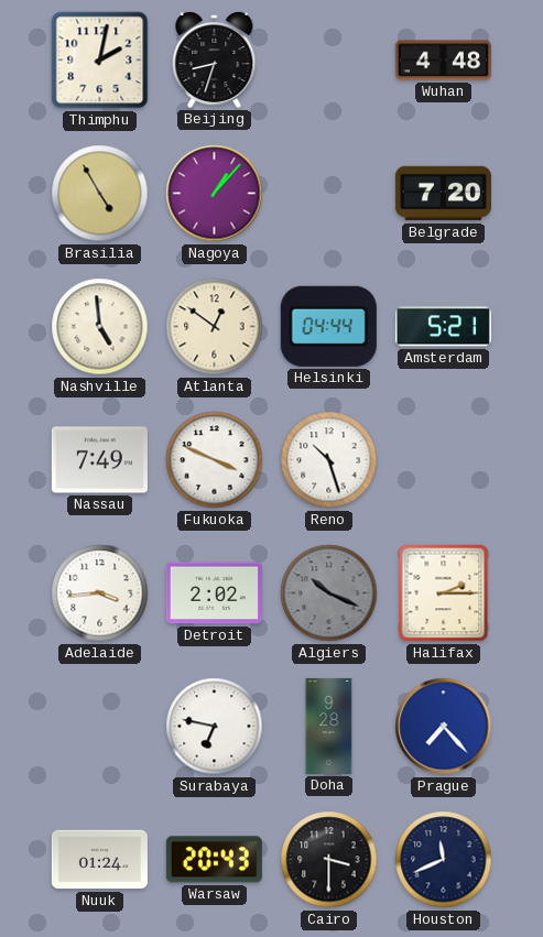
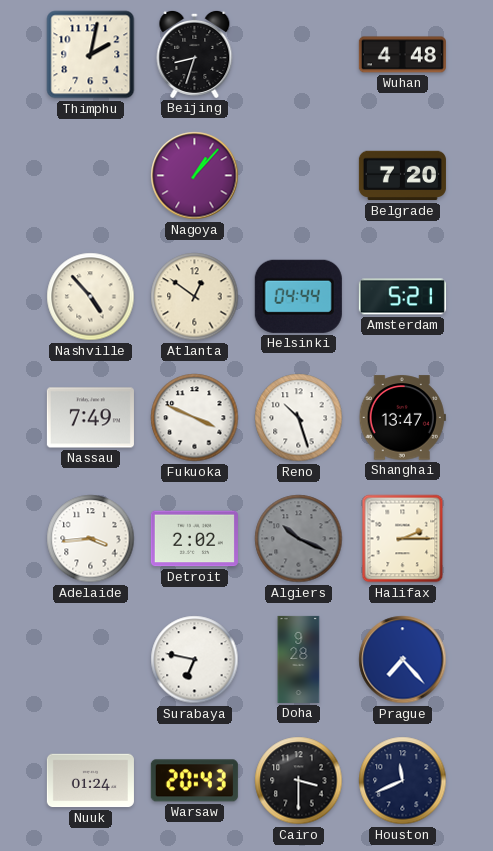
Brasilia: 4:55 -> none (100, 194)
Nashville: 4:59 -> 4:53 (91, 297)
Shanghai: none -> 13:47 (402, 418)
